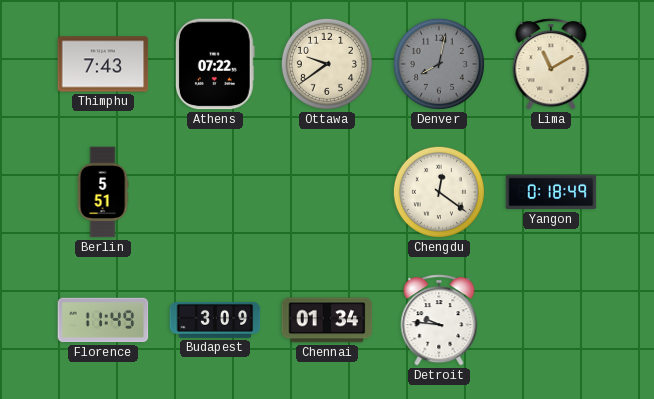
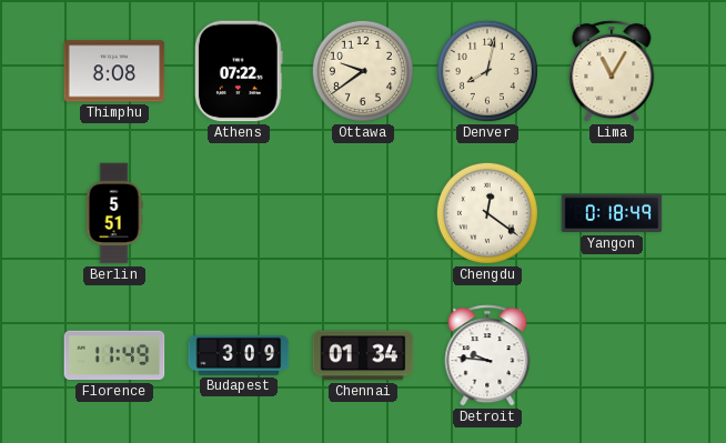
Thimphu: 7:43 -> 8:08 (114, 71)
Denver dial: grey -> cream (487, 71)
Lima: 11:10 -> 11:05 (612, 71)
